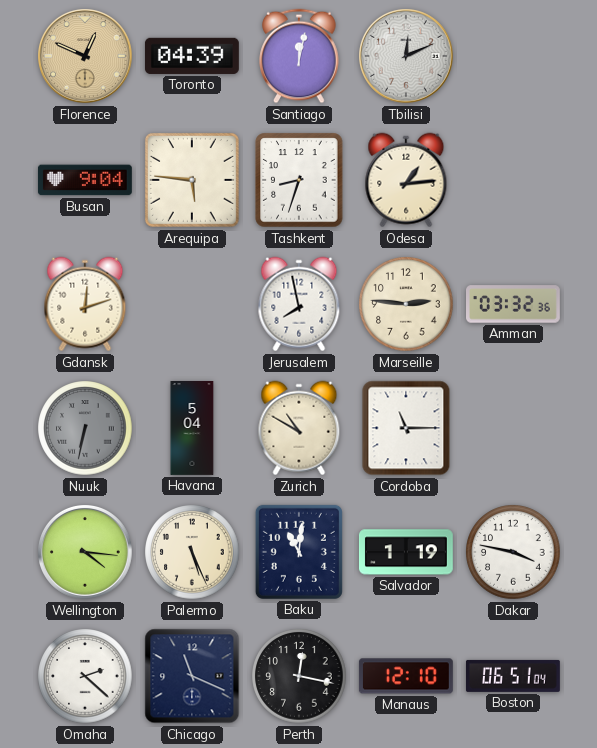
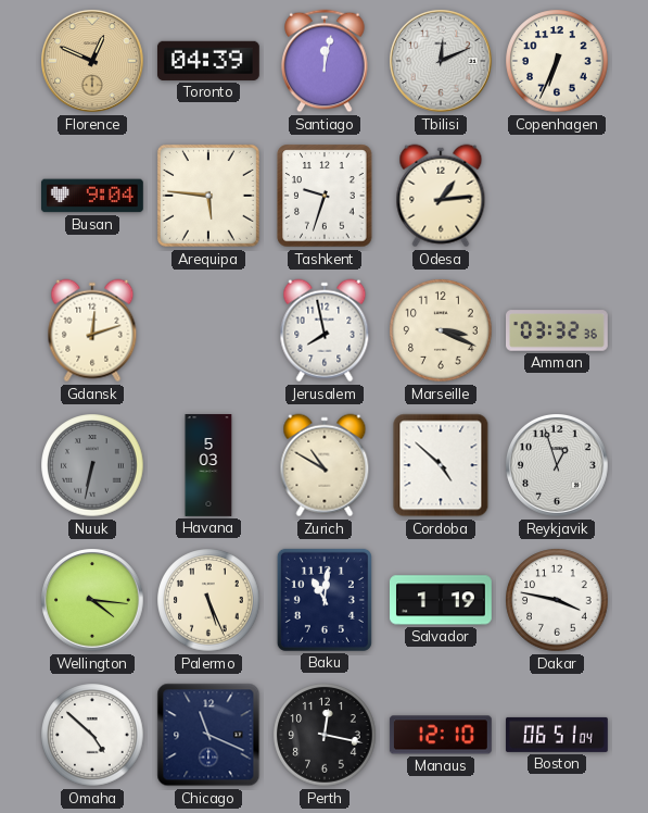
Copenhagen: none -> 6:34 (557, 61)
Tashkent: 8:33 -> 9:33 (325, 196)
Marseille: 2:46 -> 3:19 (441, 330)
Havana: 5:04 -> 5:03 (208, 466)
Cordoba: 11:15 -> 4:52 (441, 465)
Reykjavik: none -> 12:57 (558, 466)
Omaha: 2:22 -> 4:52 (92, 735)
